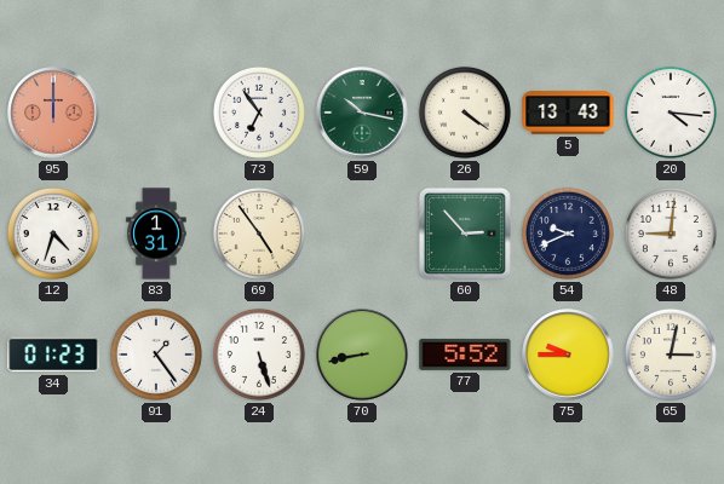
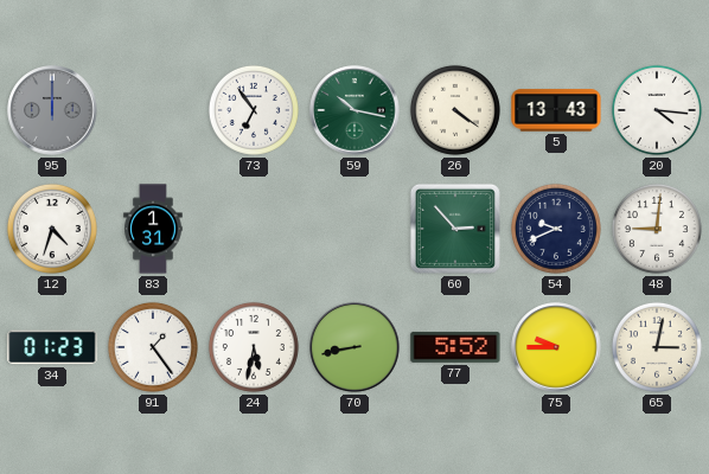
95 dial: salmon -> grey (52, 110)
69: 4:54 -> none (259, 234)
24: 5:27 -> 5:32 (254, 347)
